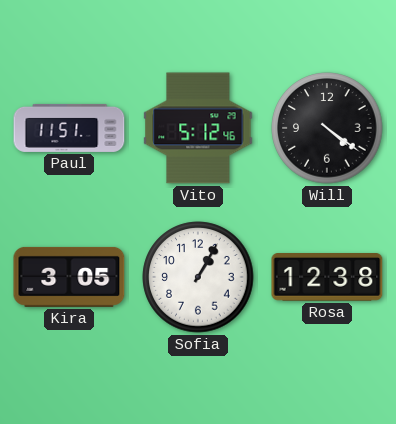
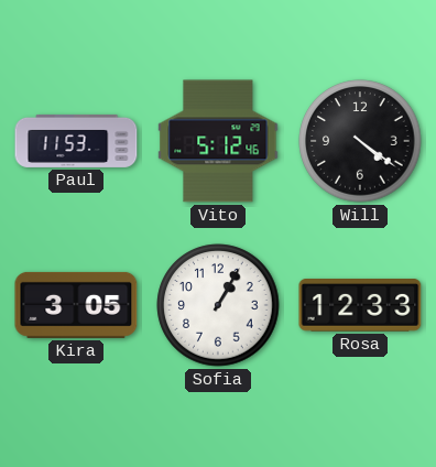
Paul: 11:51 -> 11:53 (76, 141)
Rosa: 12:38 -> 12:33 (360, 306)
